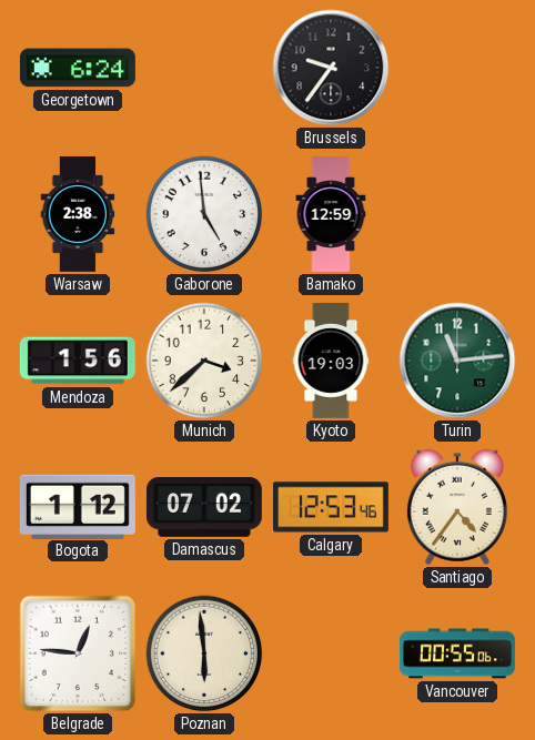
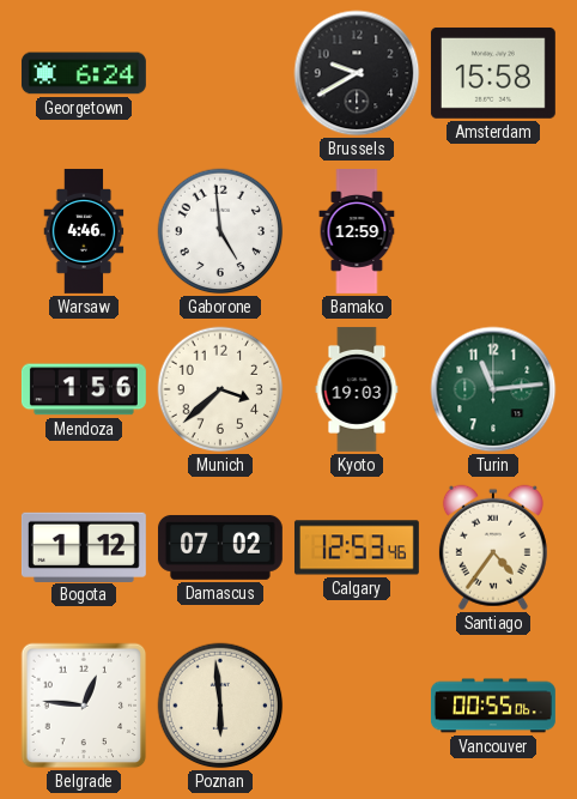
Brussels: 9:36 -> 9:40 (357, 73)
Amsterdam: none -> 15:58 (493, 73)
Warsaw: 2:38 -> 4:46 (84, 231)
